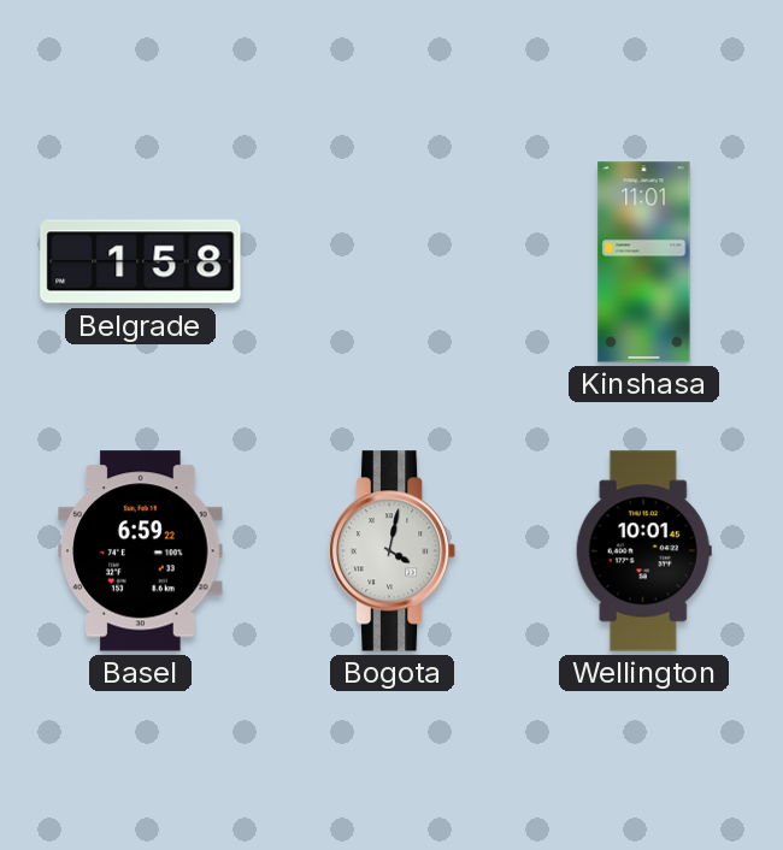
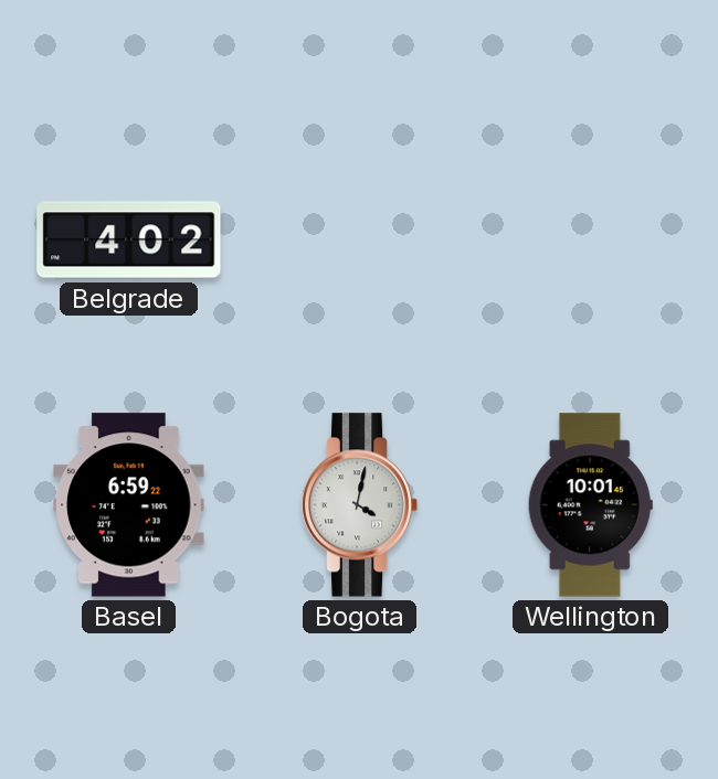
Belgrade: 1:58 -> 4:02 (129, 241)
Kinshasa: 11:01 -> none (644, 262)
